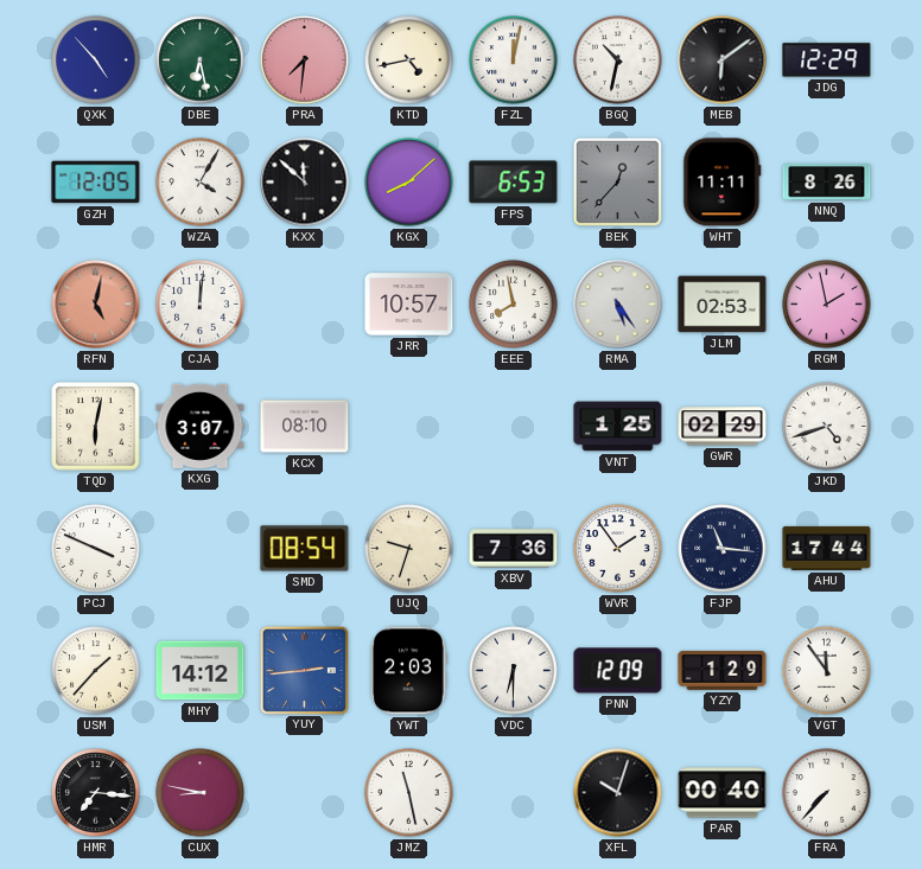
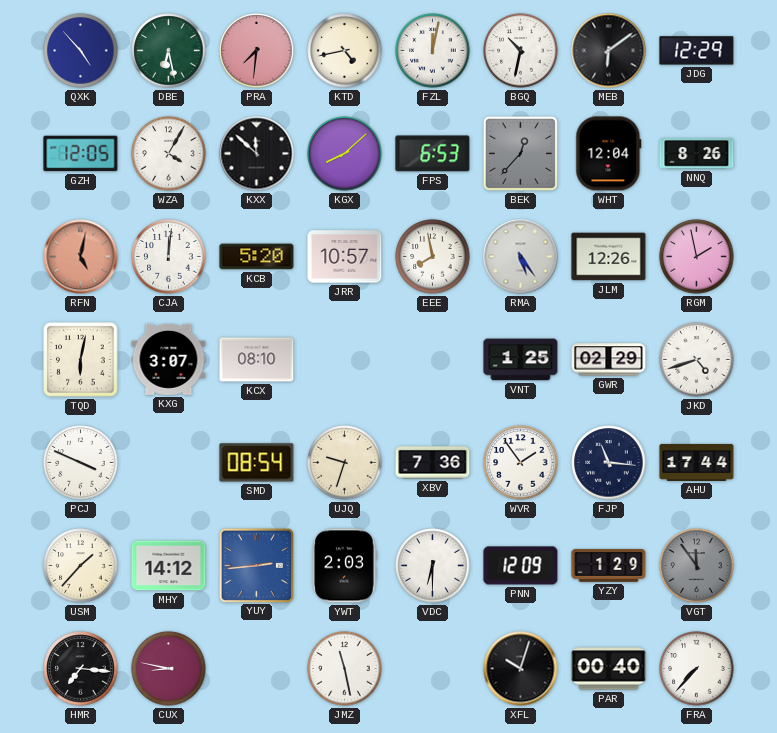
WHT: 11:11 -> 12:04 (609, 154)
KCB: none -> 5:20 (257, 257)
JLM: 02:53 -> 12:26 (609, 257)
VGT dial: white -> grey (697, 566)
